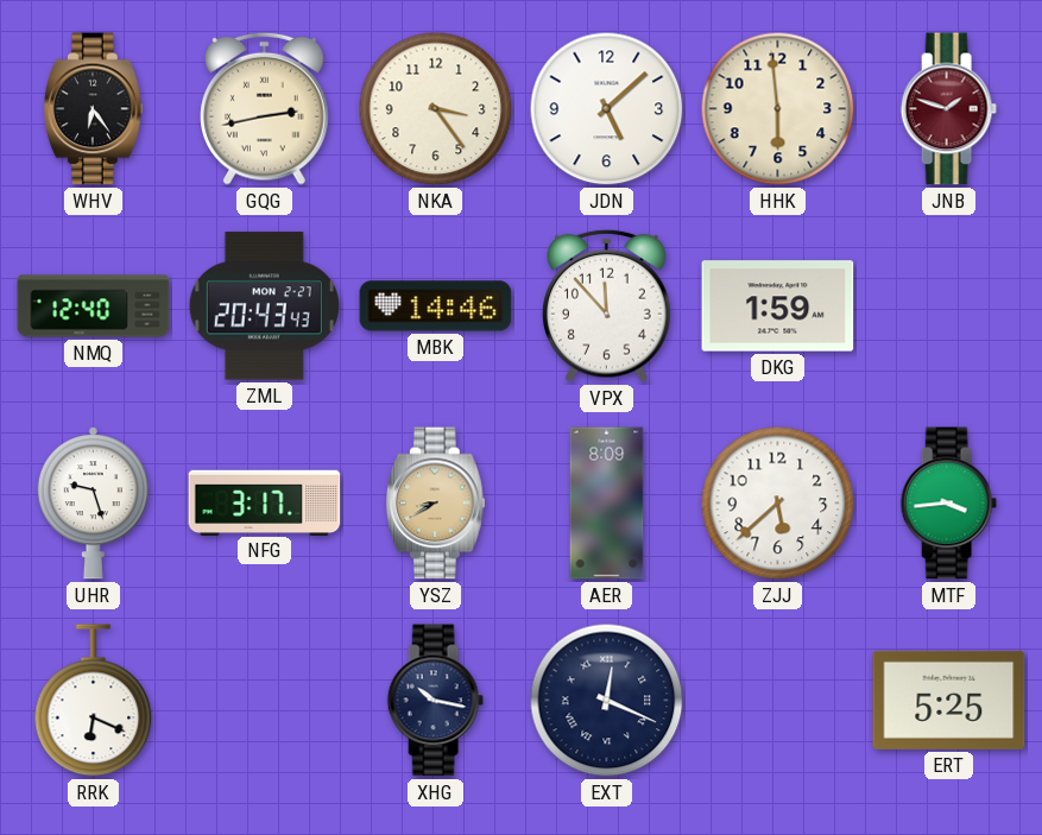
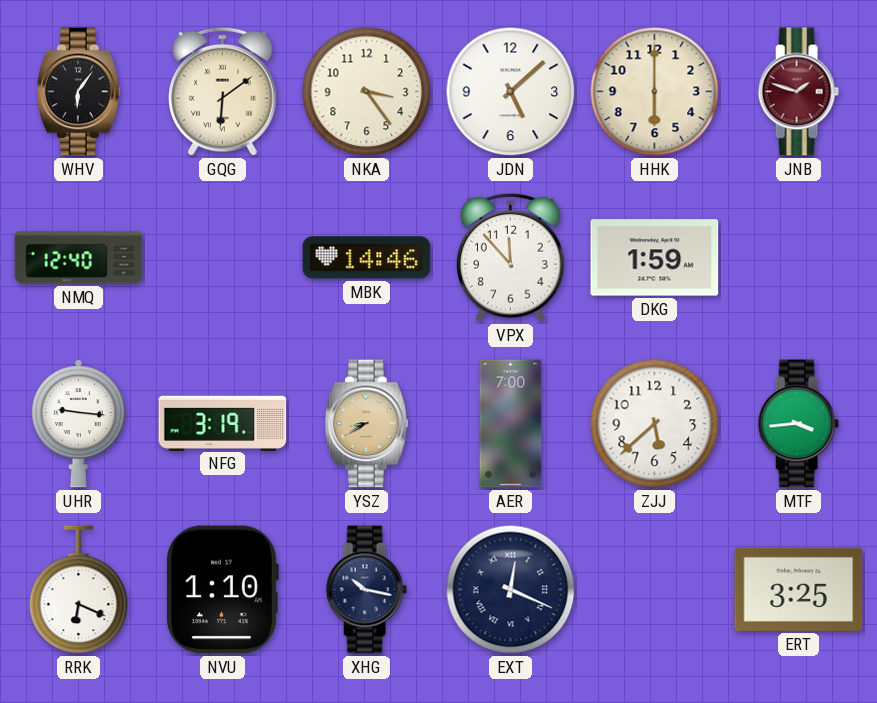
WHV: 6:24 -> 6:06 (79, 92)
GQG: 2:43 -> 6:09 (223, 91)
HHK: 5:59 -> 6:00 (655, 92)
ZML: 20:43 -> none (264, 306)
UHR: 9:27 -> 9:16 (78, 424)
NFG: 3:17 -> 3:19 (223, 423)
AER: 8:09 -> 7:00 (511, 424)
NVU: none -> 1:10 (222, 590)
ERT: 5:25 -> 3:25 (799, 589)
